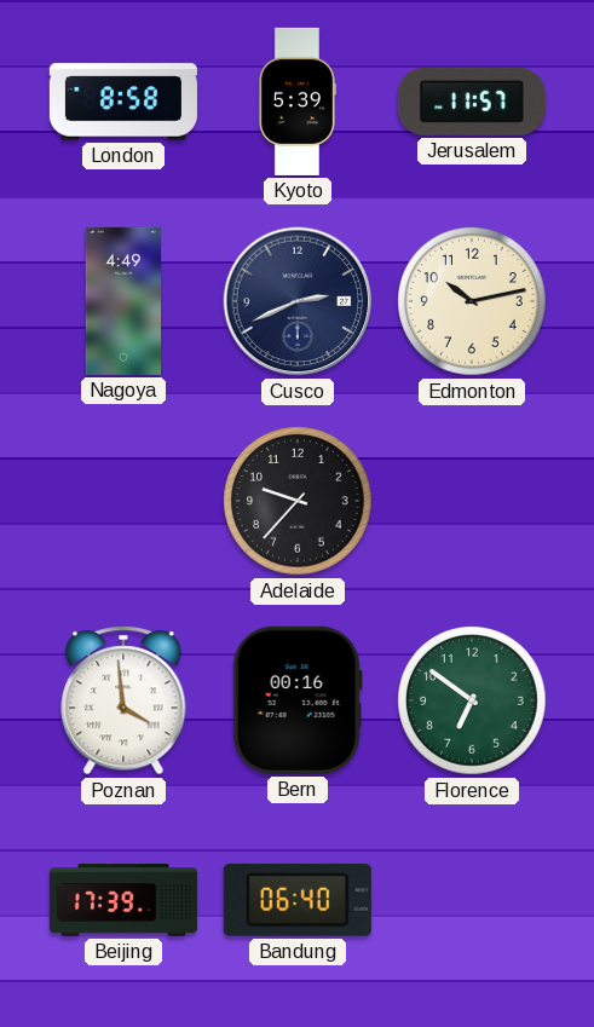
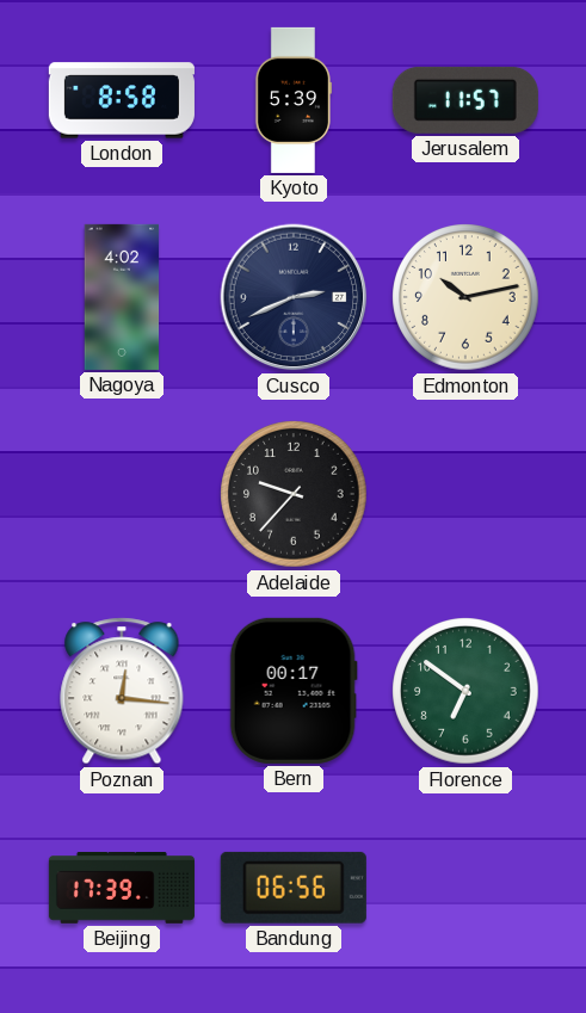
Nagoya: 4:49 -> 4:02 (122, 297)
Poznan: 3:59 -> 12:16 (122, 691)
Bern: 00:16 -> 00:17 (294, 691)
Bandung: 06:40 -> 06:56 (294, 888)
